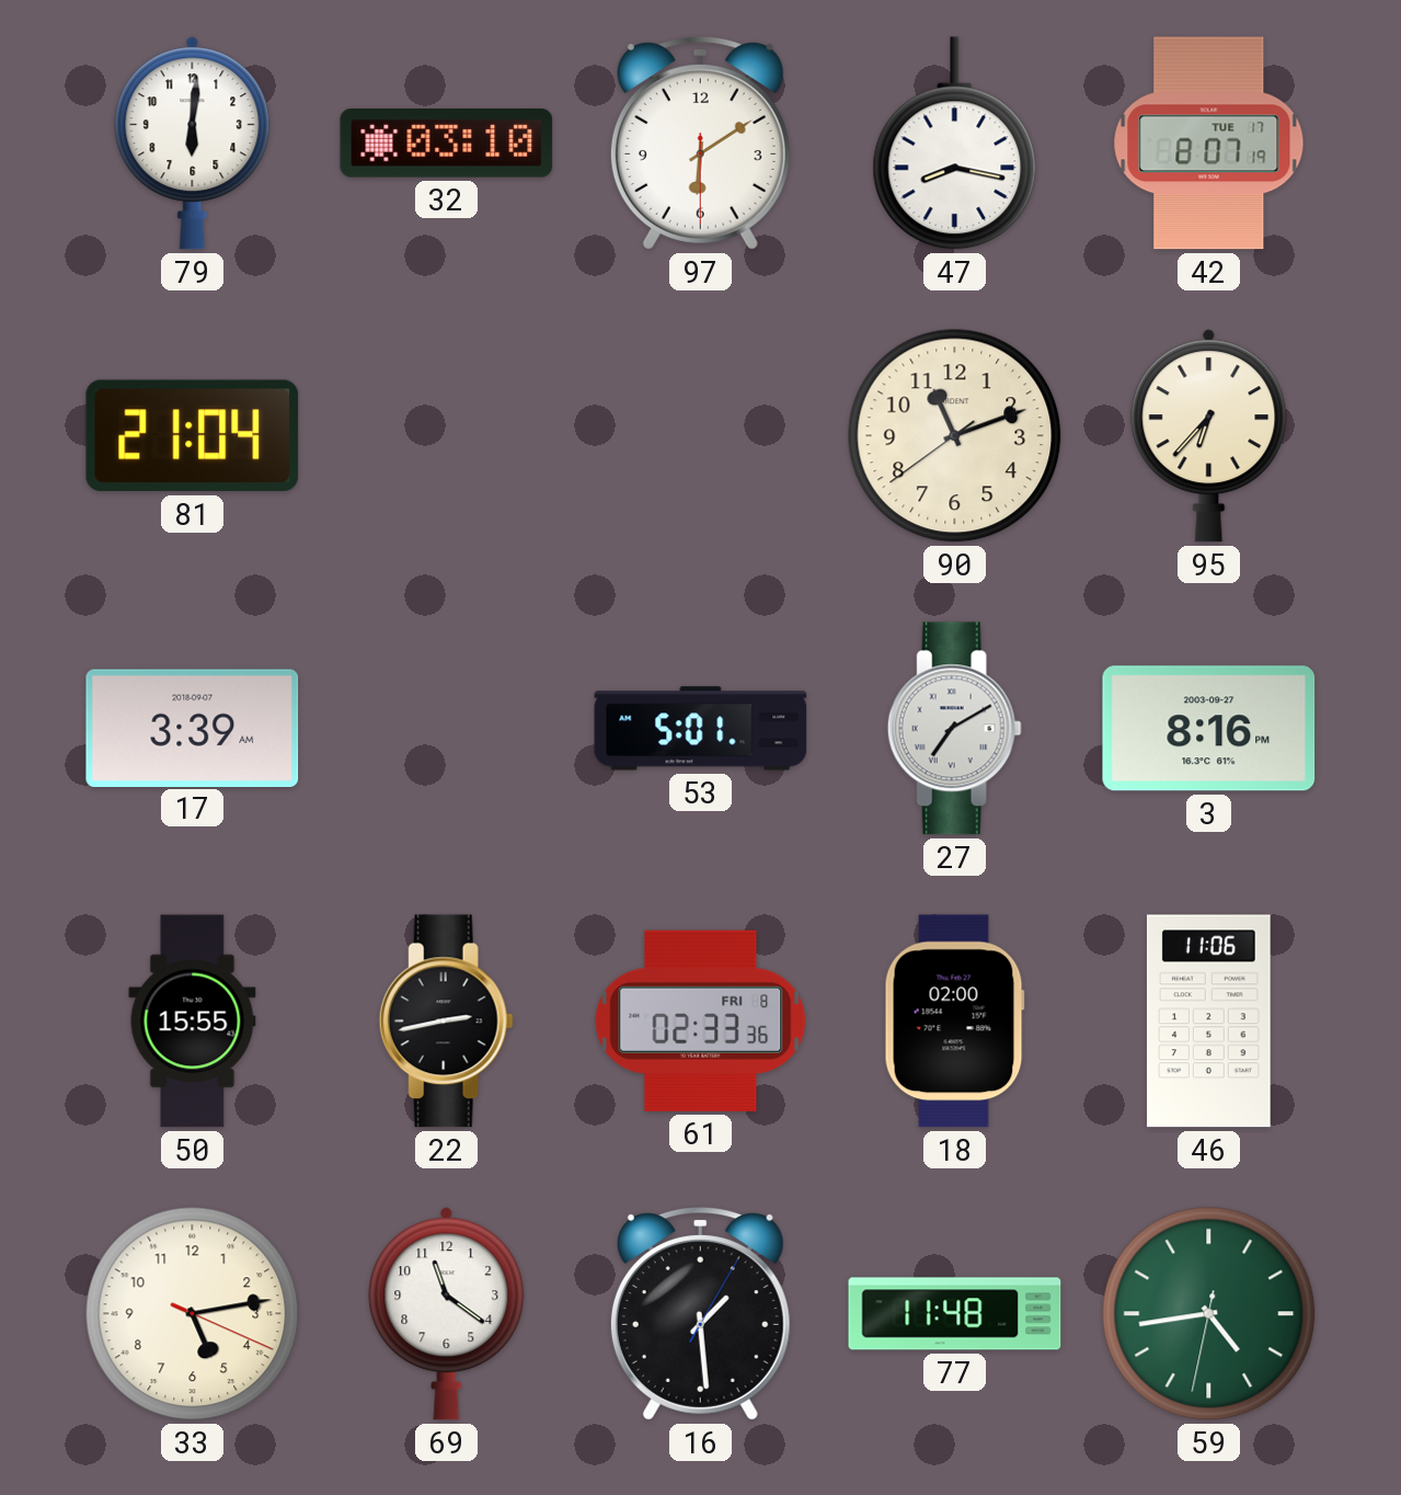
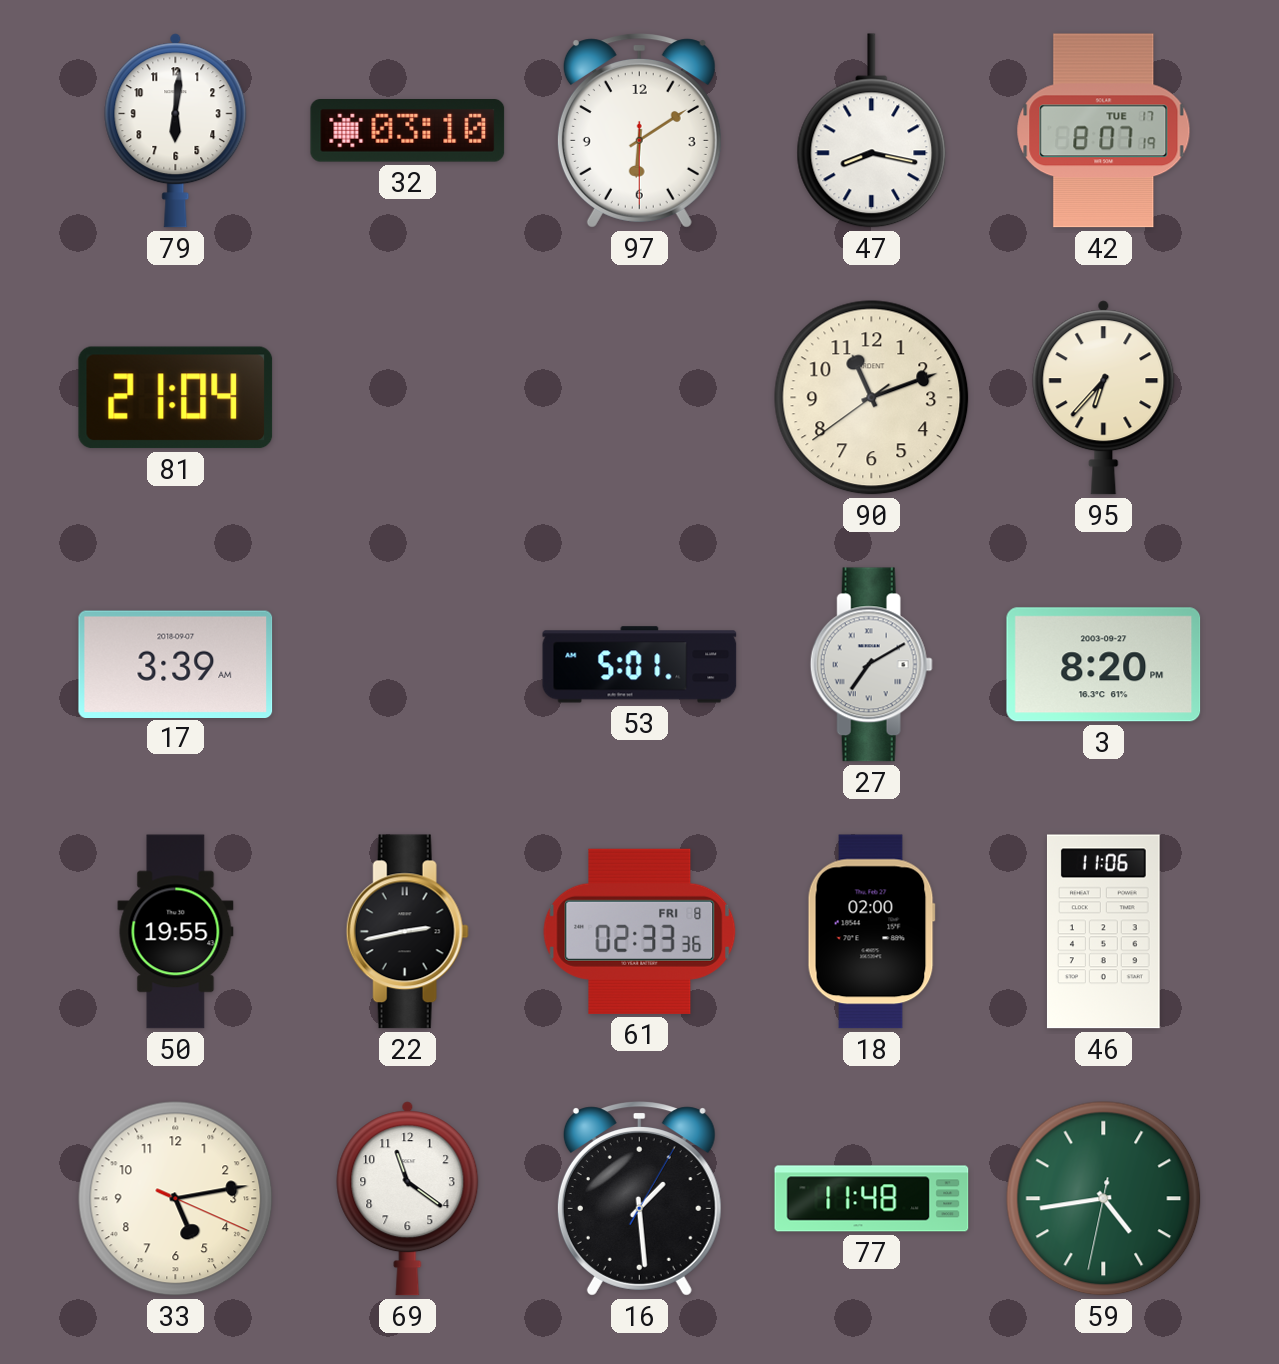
3: 8:16 -> 8:20 (1104, 665)
50: 15:55 -> 19:55 (176, 932)
